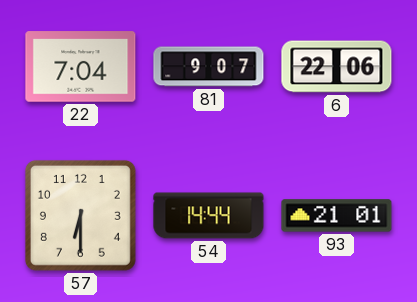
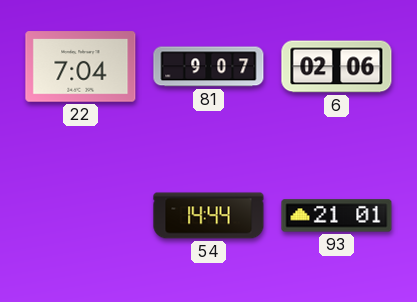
6: 22:06 -> 02:06 (337, 67)
57: 6:30 -> none (80, 215)
